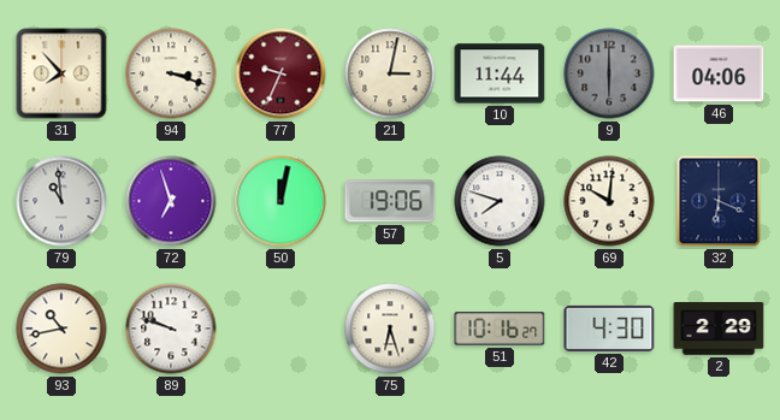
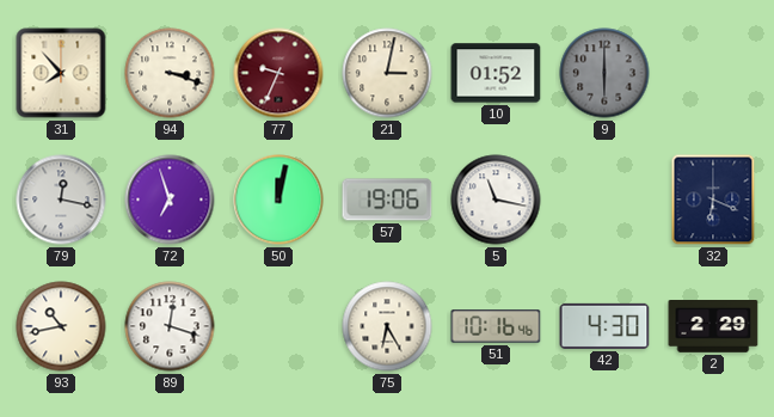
10: 11:44 -> 01:52 (496, 73)
46: 04:06 -> none (719, 73)
79: 10:59 -> 12:17 (61, 200)
5: 7:48 -> 11:17 (496, 200)
69: 10:01 -> none (609, 201)
89: 9:48 -> 12:18 (170, 326)
75: 6:27 -> 6:25 (387, 326)
51: 10:16:27 -> 10:16:46 (496, 326)
